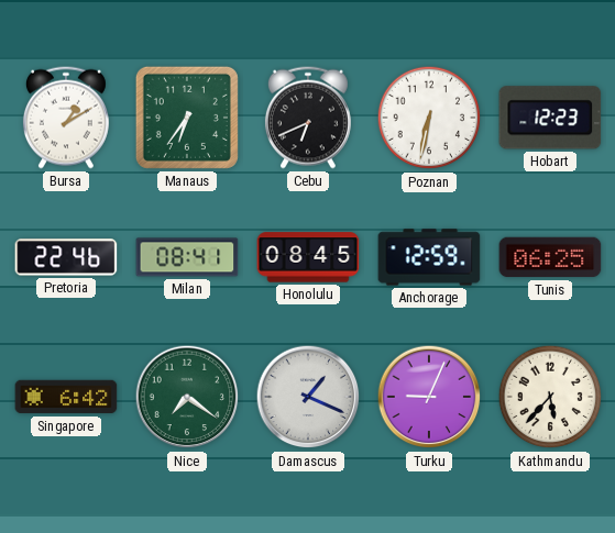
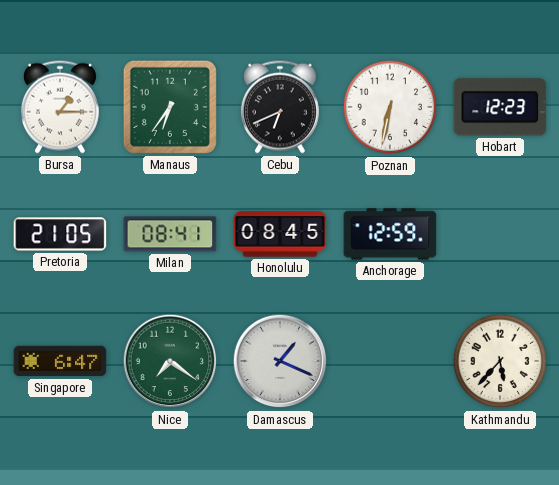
Bursa: 1:10 -> 1:15 (60, 107)
Pretoria: 22:46 -> 21:05 (60, 234)
Tunis: 06:25 -> none (550, 257)
Singapore: 6:42 -> 6:47 (60, 361)
Turku: 9:04 -> none (429, 397)
